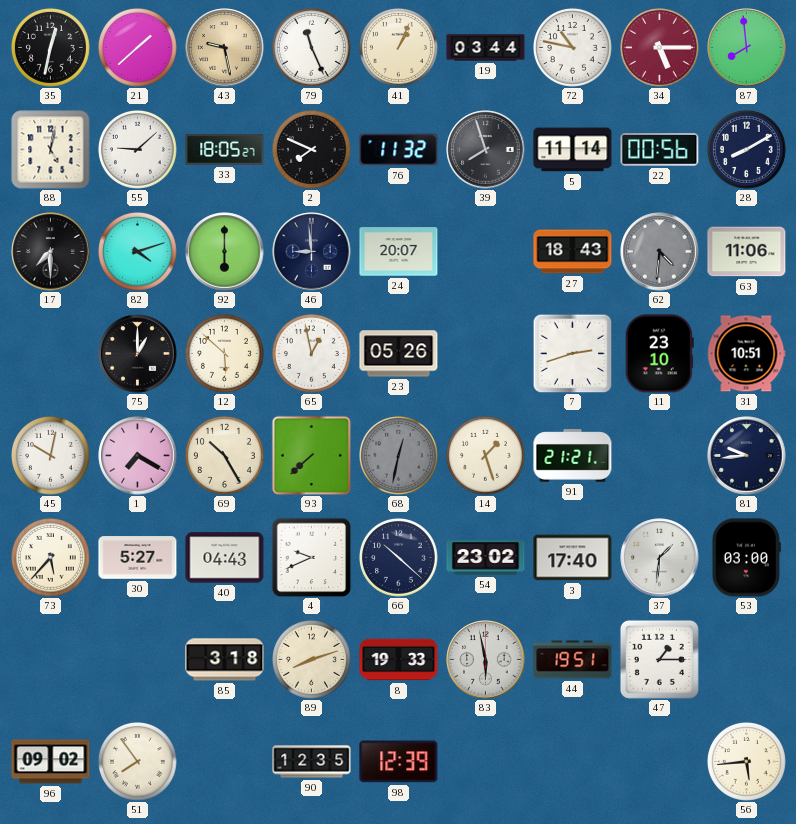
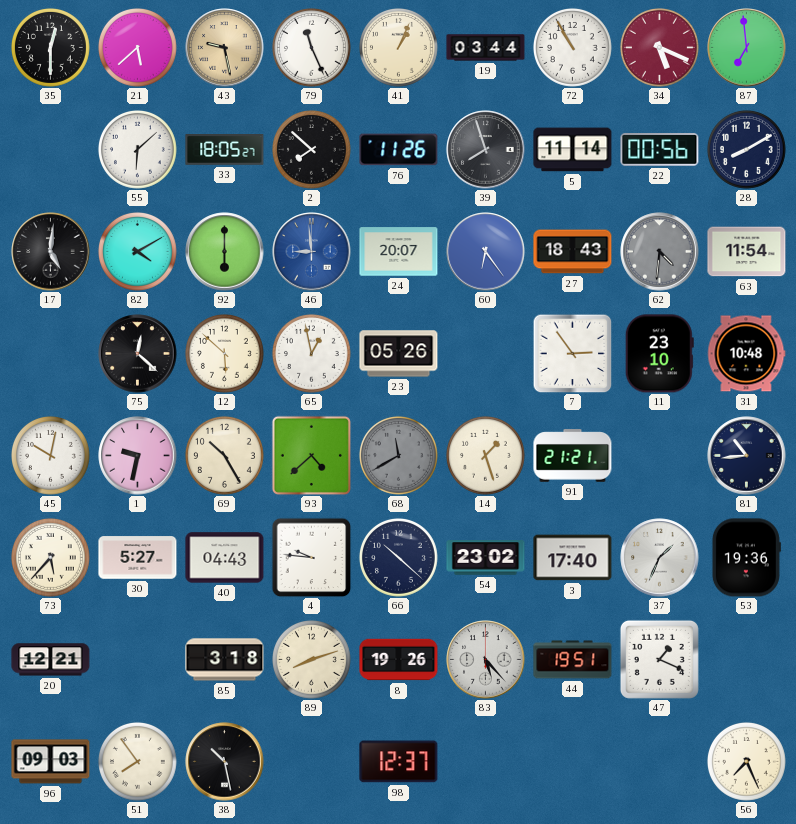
35: 12:32 -> 12:30 (50, 47)
21: 1:38 -> 5:38 (137, 47)
72: 10:47 -> 10:55 (572, 47)
34: 5:15 -> 5:19 (659, 47)
87: 7:59 -> 6:59 (747, 48)
88: 5:02 -> none (51, 150)
55: 9:08 -> 6:08 (137, 149)
2: 7:49 -> 7:52 (311, 149)
76: 11:32 -> 11:26 (399, 150)
17: 7:30 -> 5:01 (51, 252)
82: 4:12 -> 4:10 (137, 251)
46 dial: navy -> blue (312, 252)
60: none -> 6:24 (486, 252)
63: 11:06 -> 11:54 (747, 252)
75: 1:00 -> 12:22 (138, 354)
7: 2:42 -> 2:54 (572, 353)
31: 10:51 -> 10:48 (746, 354)
1: 7:20 -> 9:32 (138, 456)
93: 7:38 -> 4:38 (311, 455)
68: 12:32 -> 11:40 (398, 455)
81: 9:44 -> 10:44 (747, 456)
4: 9:41 -> 9:46 (311, 557)
37: 1:31 -> 1:34 (660, 558)
53: 03:00 -> 19:36 (746, 558)
20: none -> 12:21 (51, 660)
8: 19:33 -> 19:26 (399, 660)
83: 5:58 -> 5:23 (486, 660)
47: 1:15 -> 1:19 (659, 659)
96: 09:02 -> 09:03 (51, 762)
38: none -> 10:28 (225, 762)
90: 12:35 -> none (312, 762)
98: 12:39 -> 12:37 (399, 762)
56: 5:44 -> 7:26 (746, 761)
